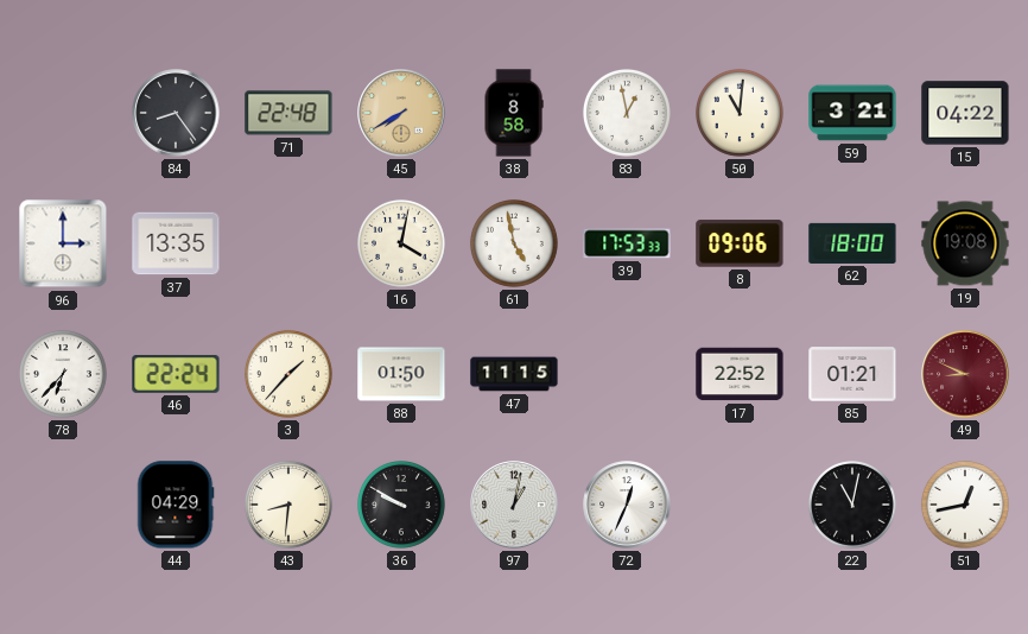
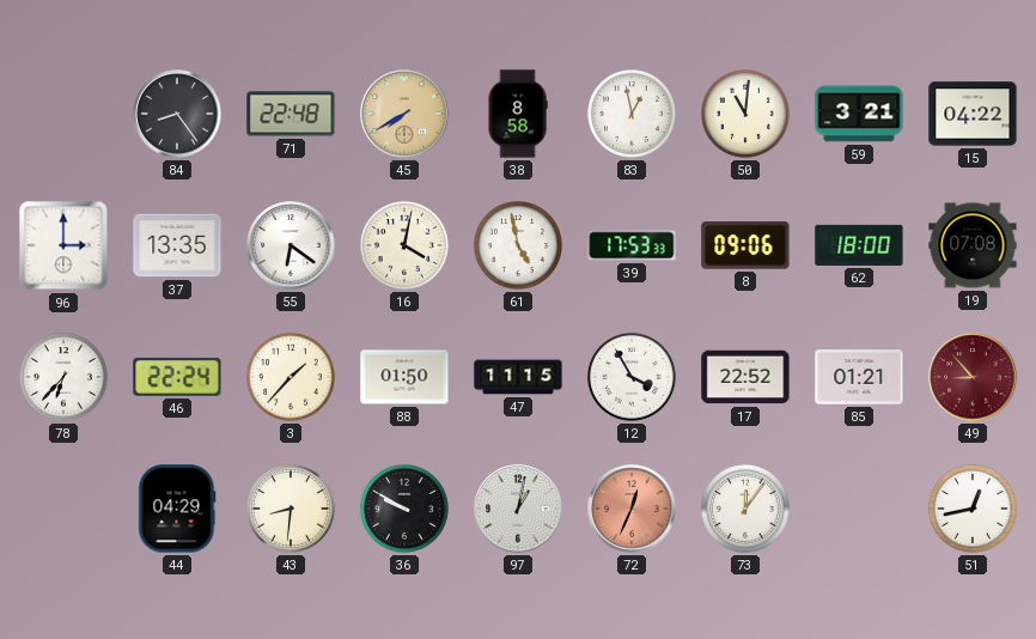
55: none -> 6:21 (291, 245)
19: 19:08 -> 07:08 (973, 245)
12: none -> 3:55 (632, 377)
49: 8:49 -> 8:53 (973, 377)
72 dial: white -> salmon (632, 509)
73: none -> 12:06 (745, 509)
22: 11:02 -> none (852, 505)
